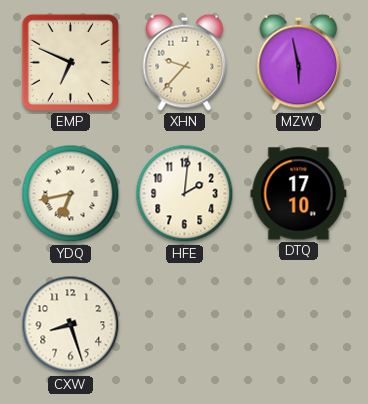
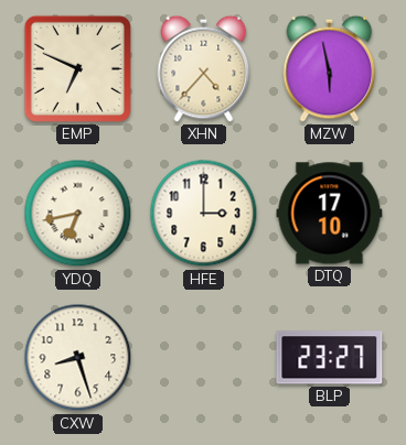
XHN: 9:37 -> 4:37 (204, 68)
HFE: 2:01 -> 3:00 (204, 214)
BLP: none -> 23:27 (330, 358)
